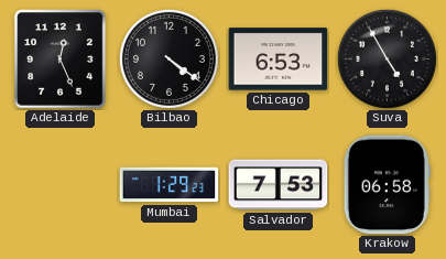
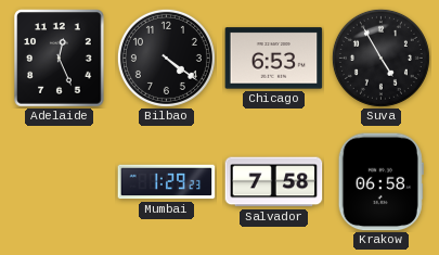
Salvador: 7:53 -> 7:58 (274, 182)
